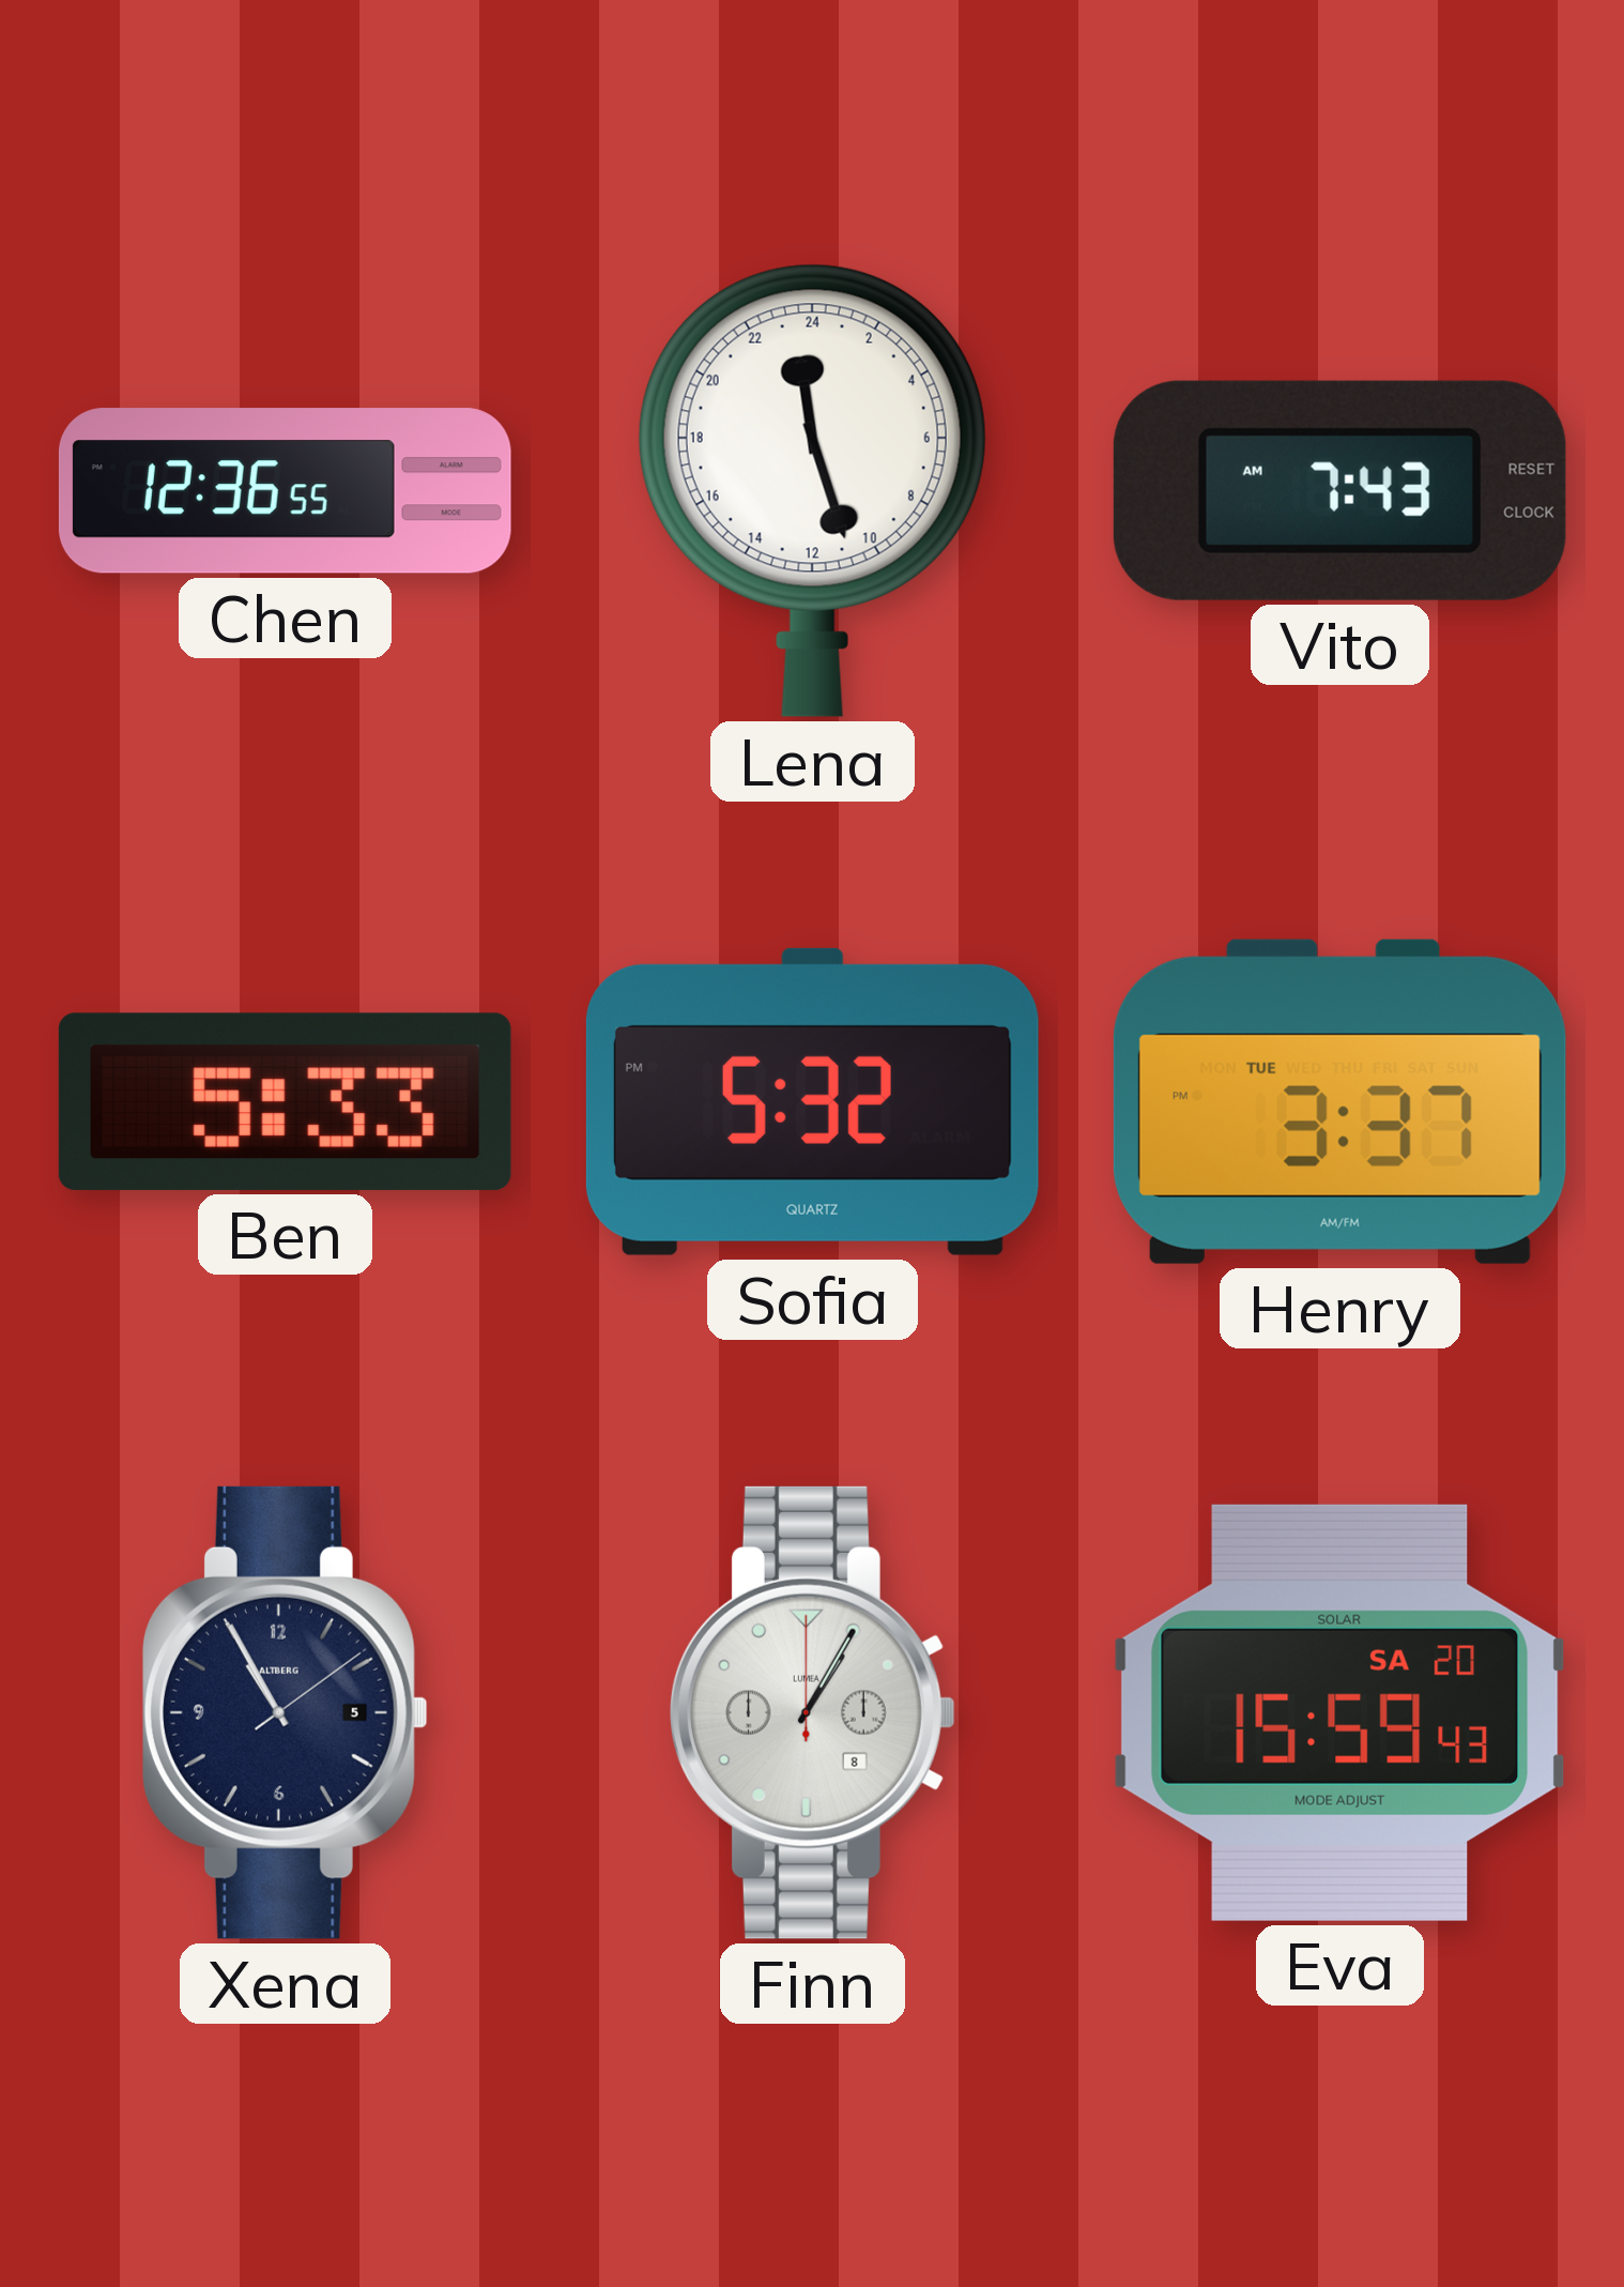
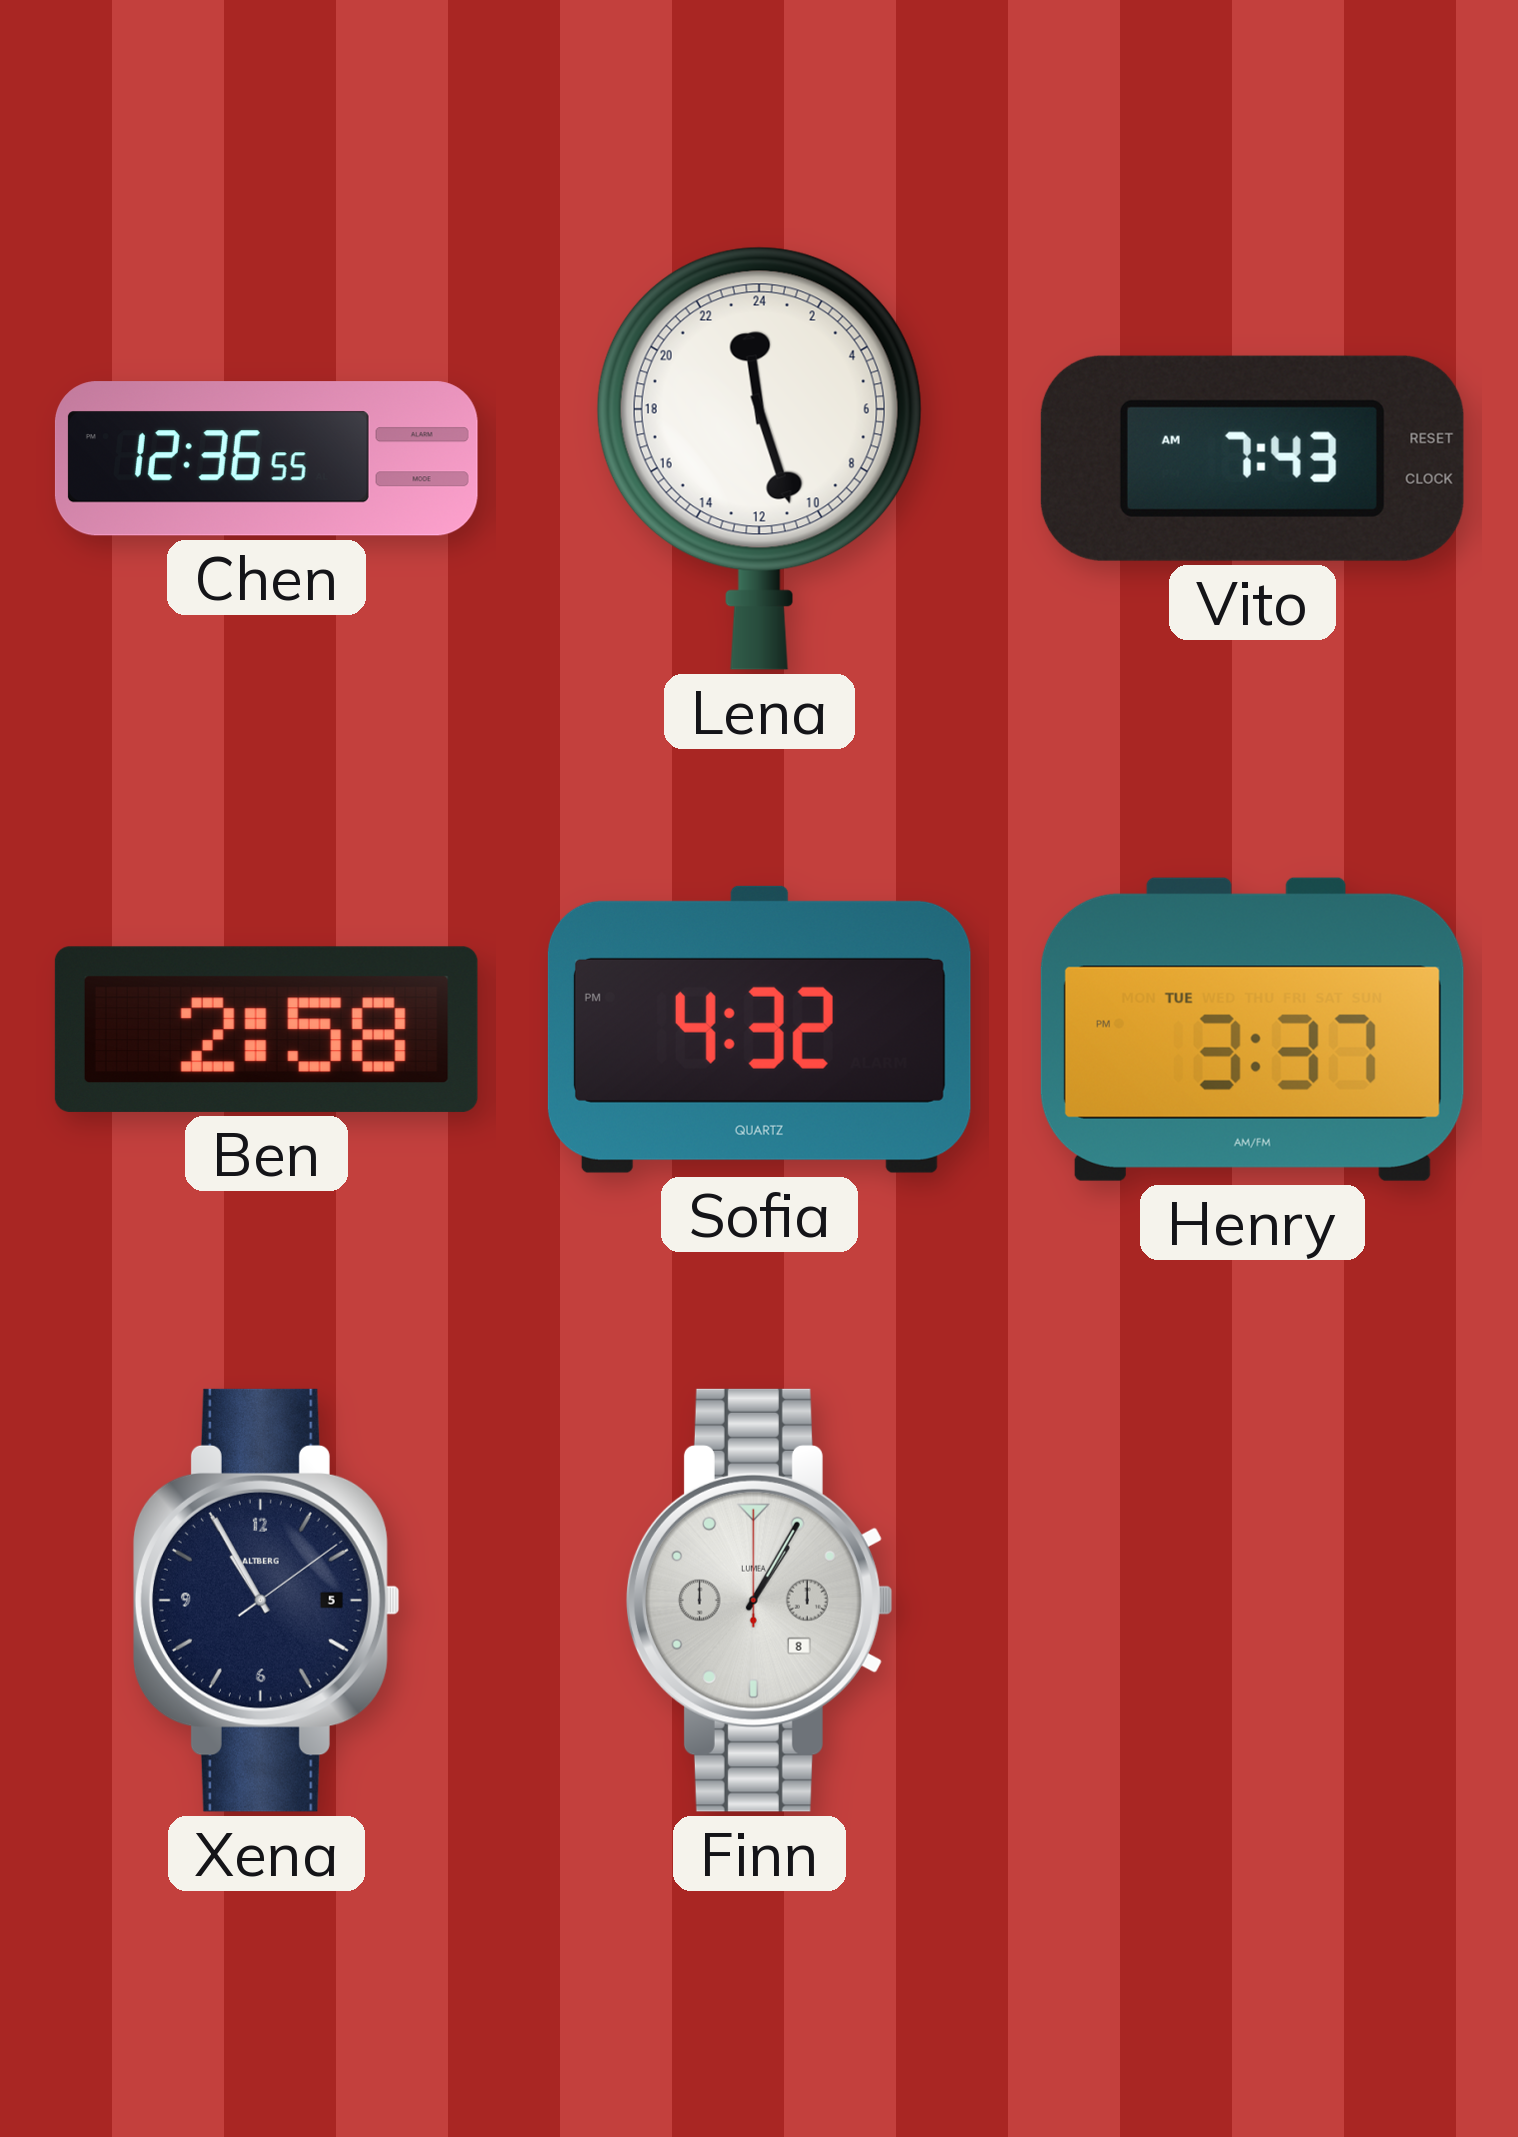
Ben: 5:33 -> 2:58 (266, 1029)
Sofia: 5:32 -> 4:32 (759, 1029)
Eva: 15:59 -> none (1340, 1712)
